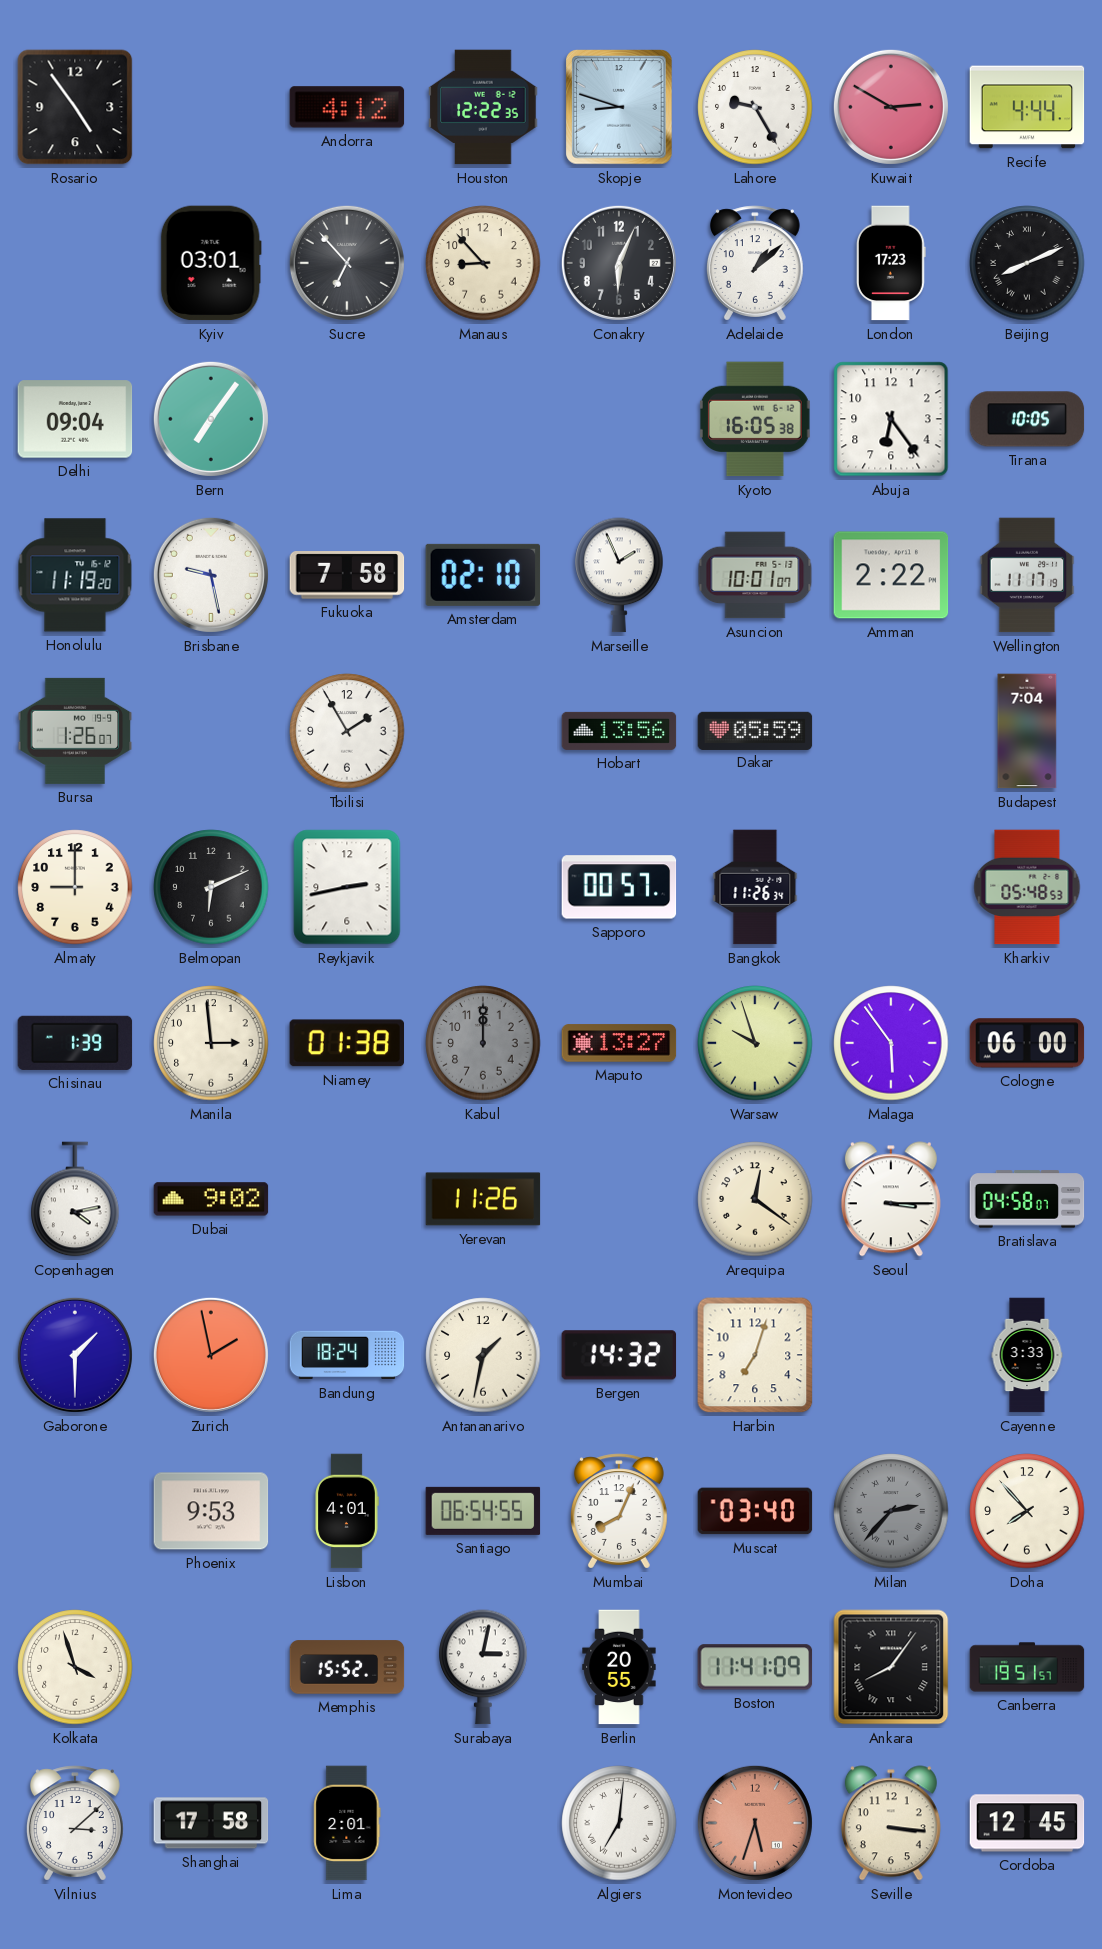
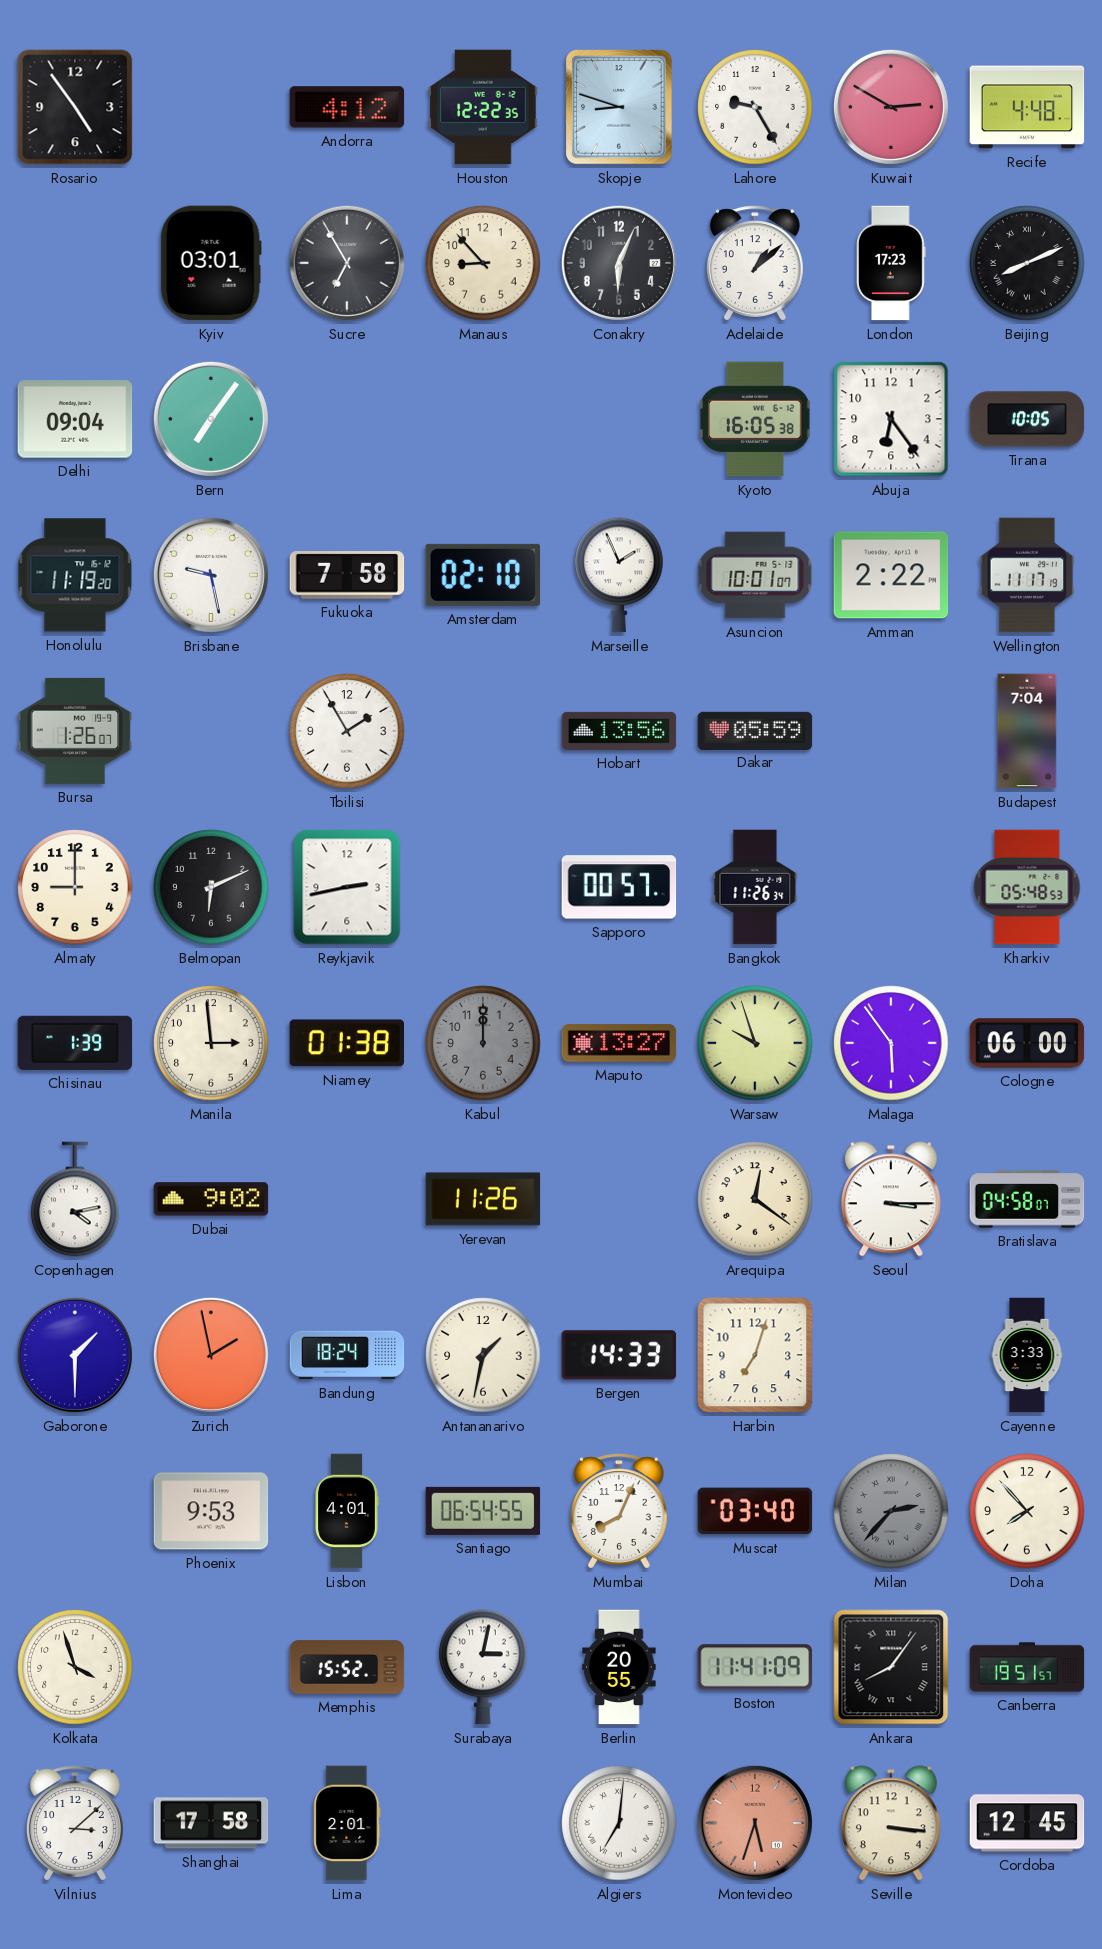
Recife: 4:44 -> 4:48 (1027, 107)
Sucre: 6:53 -> 6:55 (347, 263)
Bergen: 14:32 -> 14:33 (619, 1355)
